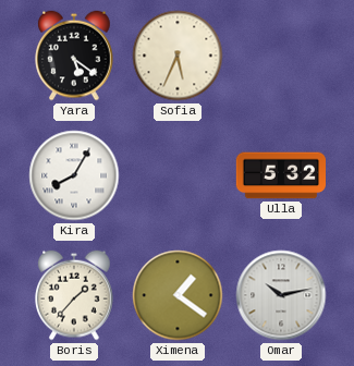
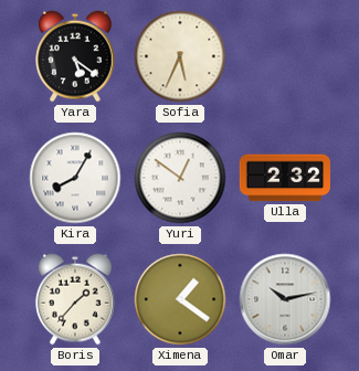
Yuri: none -> 12:51 (180, 178)
Ulla: 5:32 -> 2:32 (284, 178)
